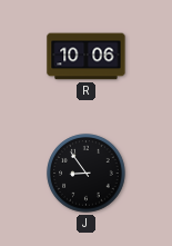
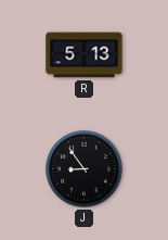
R: 10:06 -> 5:13 (85, 55)
